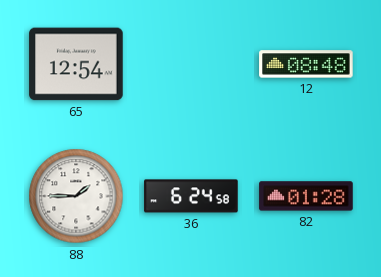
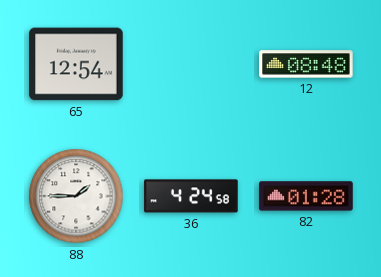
36: 6:24 -> 4:24 (191, 196)
